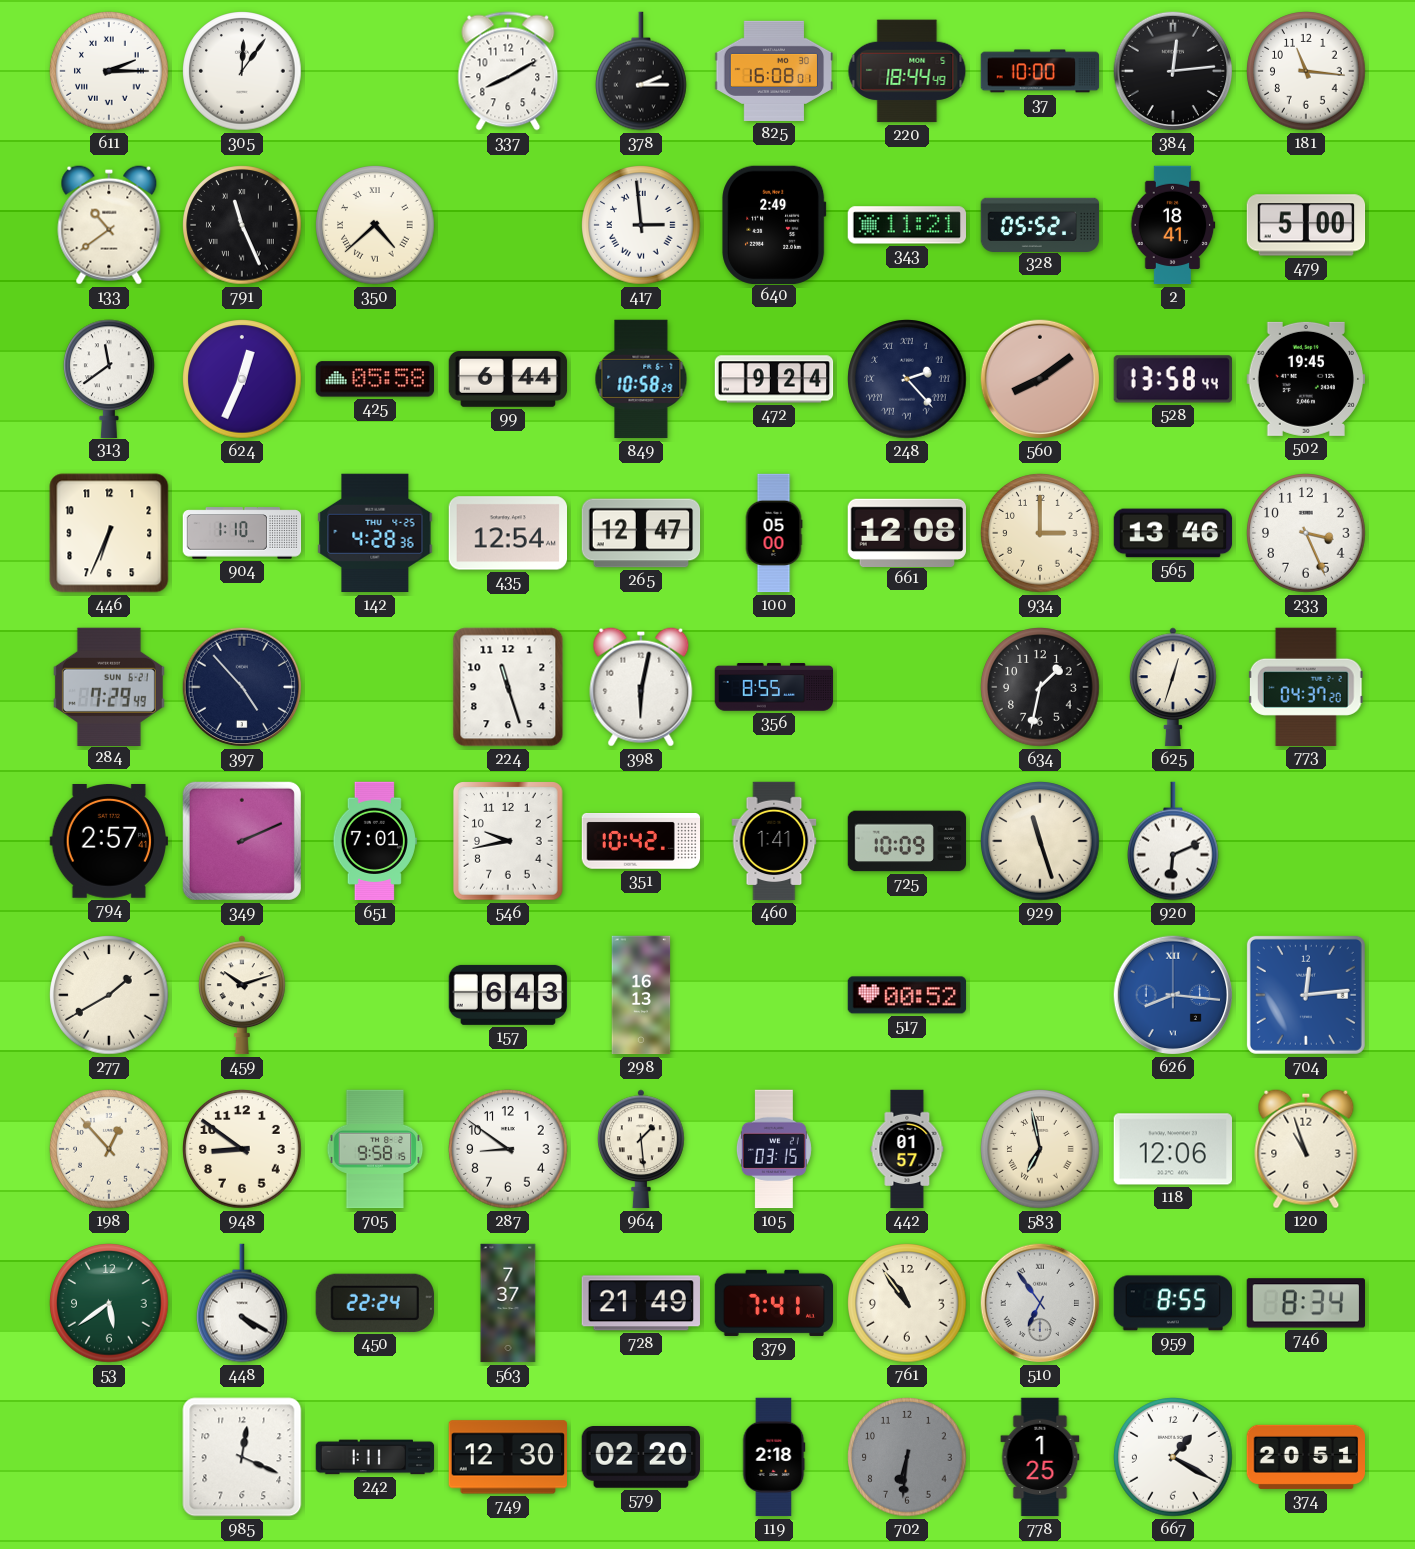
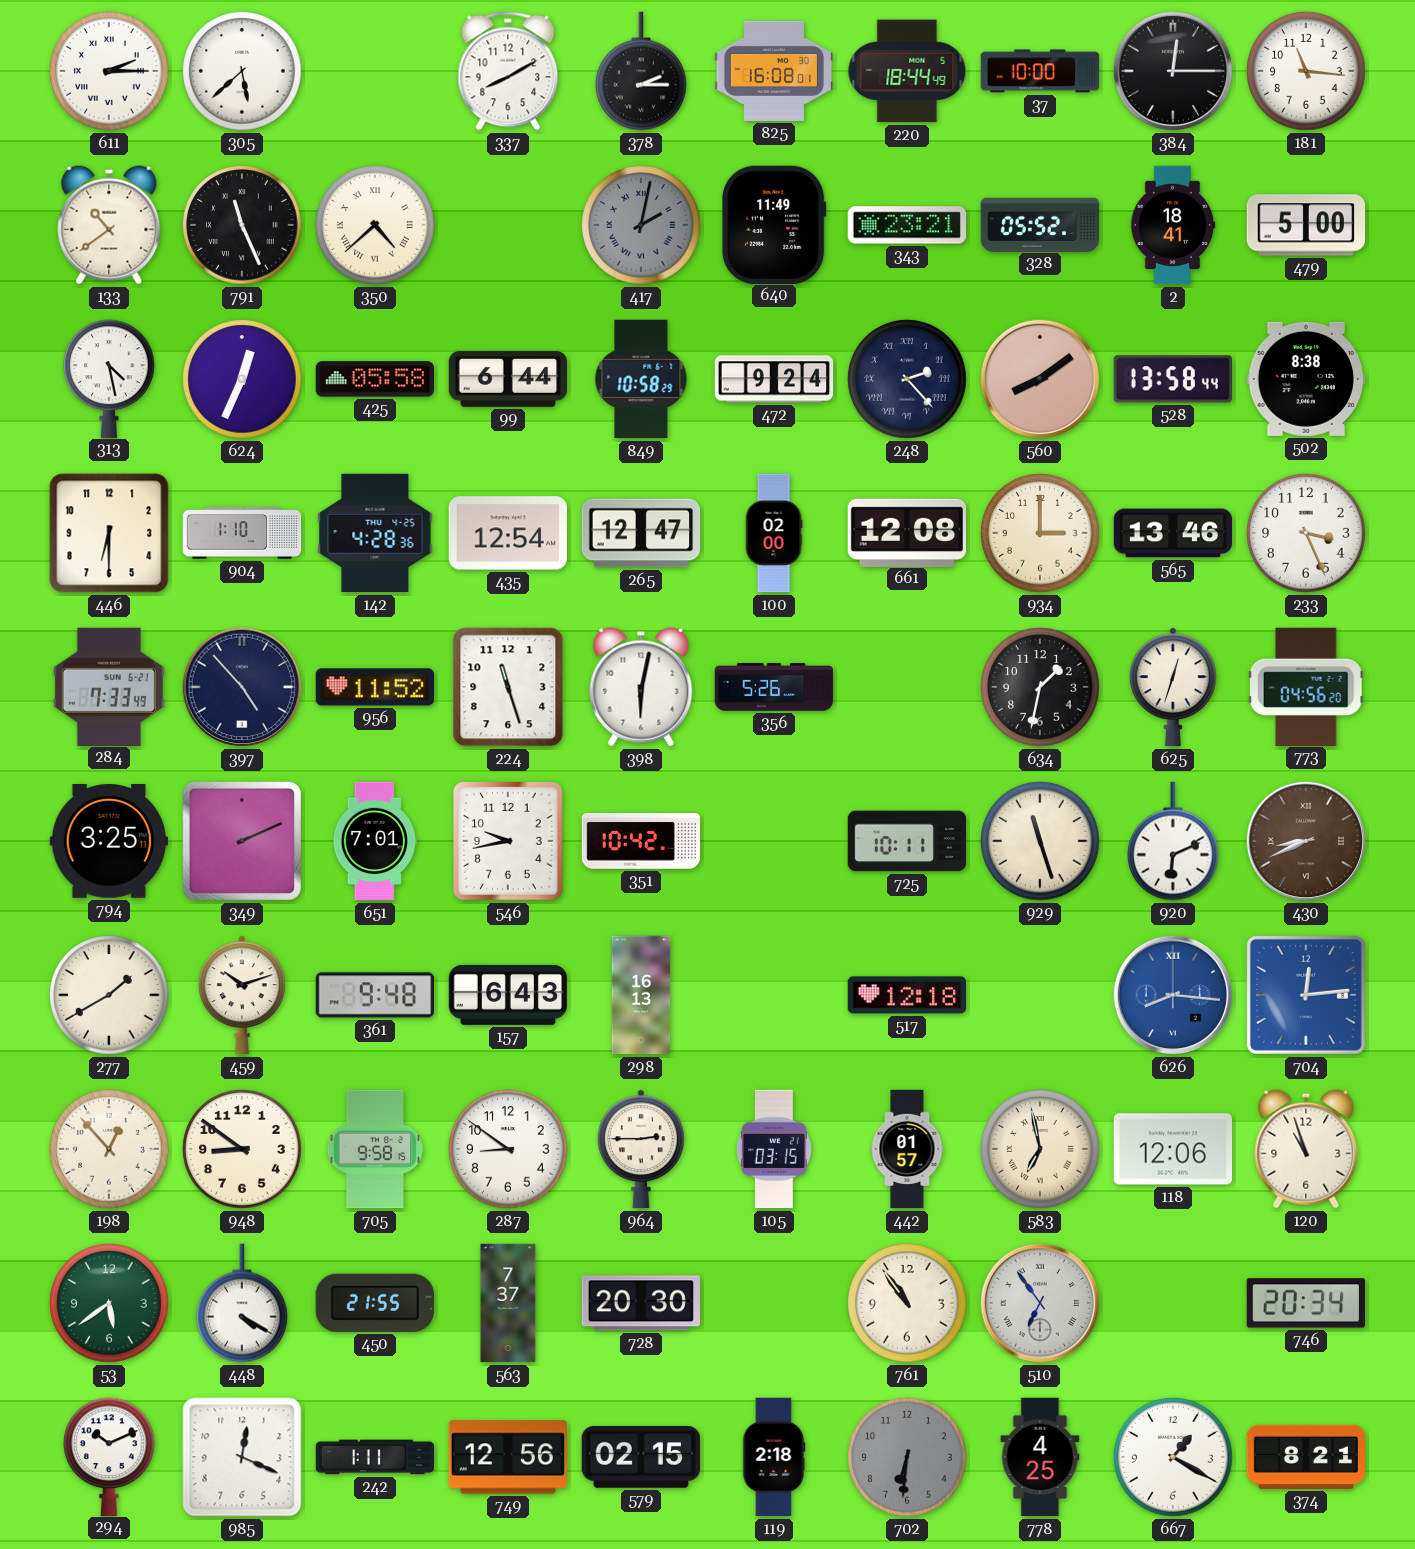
305: 12:06 -> 5:38 (242, 71)
384: 12:14 -> 12:15 (1173, 71)
417: 2:59 -> 2:02 (641, 225)
417 dial: white -> grey (641, 225)
640: 2:49 -> 11:49 (774, 224)
343: 11:21 -> 23:21 (906, 225)
313: 11:39 -> 4:28 (110, 378)
502: 19:45 -> 8:38 (1305, 379)
446: 6:34 -> 6:30 (109, 533)
100: 05:00 -> 02:00 (774, 533)
284: 7:29 -> 7:33 (109, 686)
956: none -> 11:52 (375, 687)
356: 8:55 -> 5:26 (774, 687)
773: 04:37 -> 04:56 (1306, 686)
794: 2:57 -> 3:25 (108, 842)
460: 1:41 -> none (774, 841)
725: 10:09 -> 10:11 (907, 841)
430: none -> 8:41 (1306, 841)
361: none -> 9:48 (374, 995)
517: 00:52 -> 12:18 (907, 995)
964: 1:29 -> 2:45 (642, 1149)
450: 22:24 -> 21:55 (375, 1303)
728: 21:49 -> 20:30 (641, 1303)
379: 7:41 -> none (774, 1303)
959: 8:55 -> none (1172, 1303)
746: 8:34 -> 20:34 (1305, 1303)
294: none -> 10:11 (110, 1456)
749: 12:30 -> 12:56 (507, 1457)
579: 02:20 -> 02:15 (640, 1458)
778: 1:25 -> 4:25 (1040, 1457)
374: 20:51 -> 8:21 (1305, 1457)
